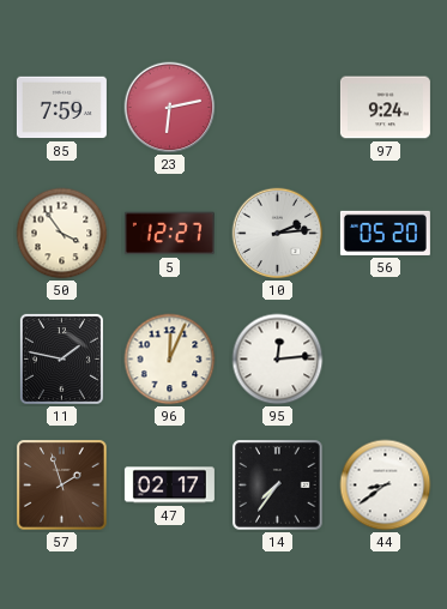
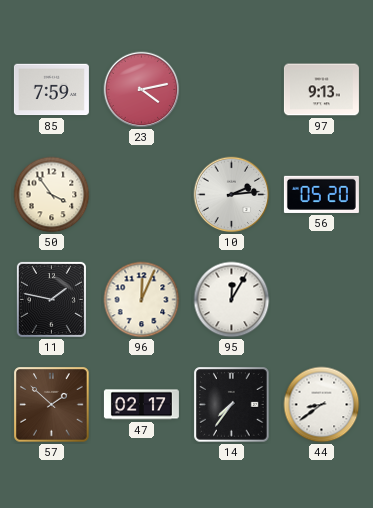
23: 6:13 -> 4:13 (142, 90)
97: 9:24 -> 9:13 (321, 90)
5: 12:27 -> none (169, 234)
95: 12:14 -> 12:05 (232, 300)
57: 1:57 -> 1:52 (52, 405)
